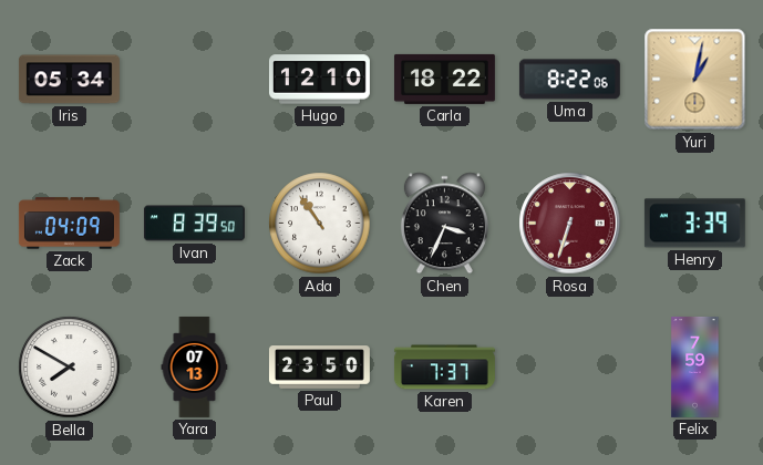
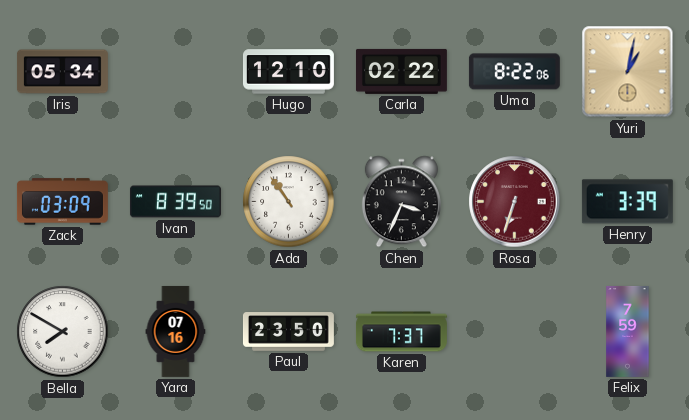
Carla: 18:22 -> 02:22 (401, 71)
Zack: 04:09 -> 03:09 (62, 202)
Yara: 07:13 -> 07:16 (176, 331)
